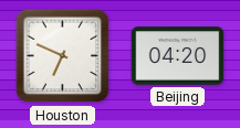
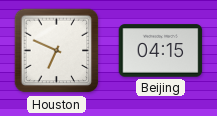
Beijing: 04:20 -> 04:15 (161, 51)
